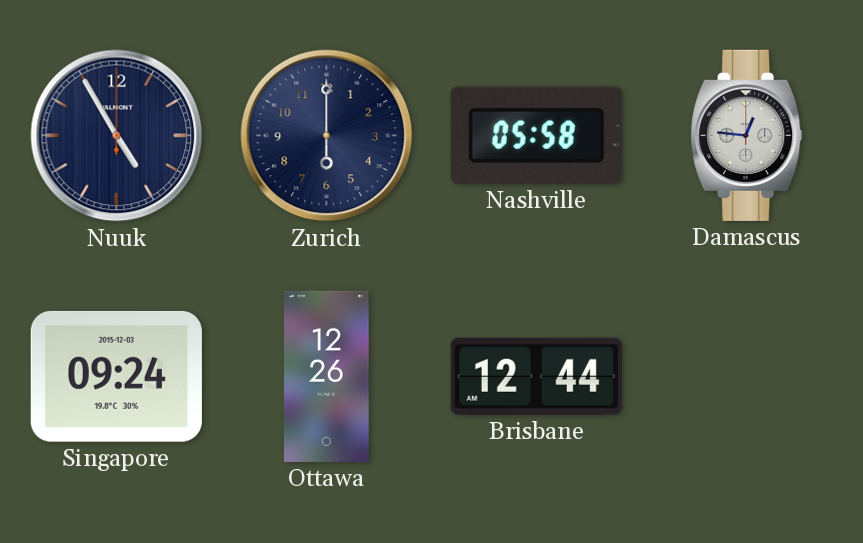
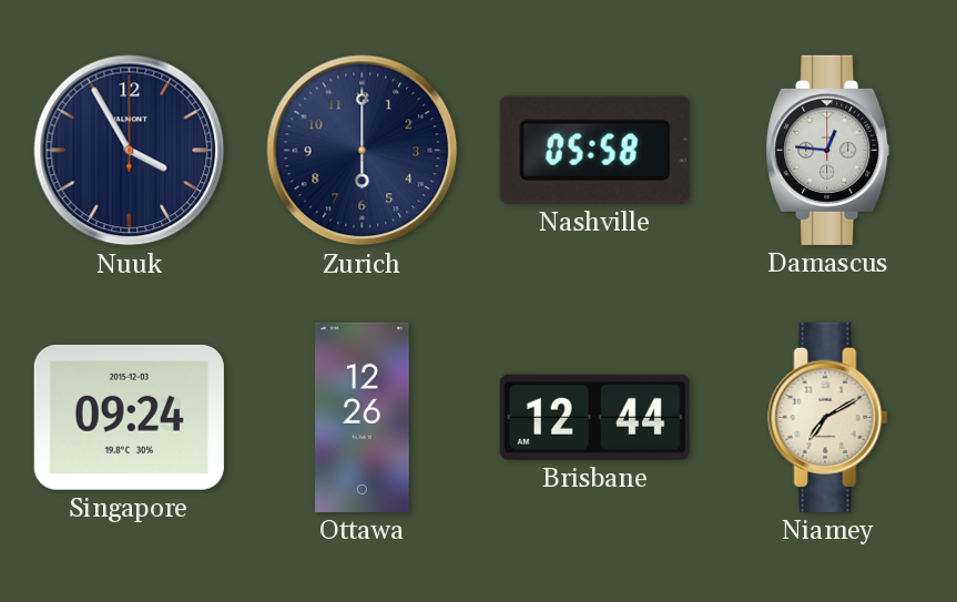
Nuuk: 4:55 -> 3:55 (130, 151)
Niamey: none -> 7:10 (828, 417)
